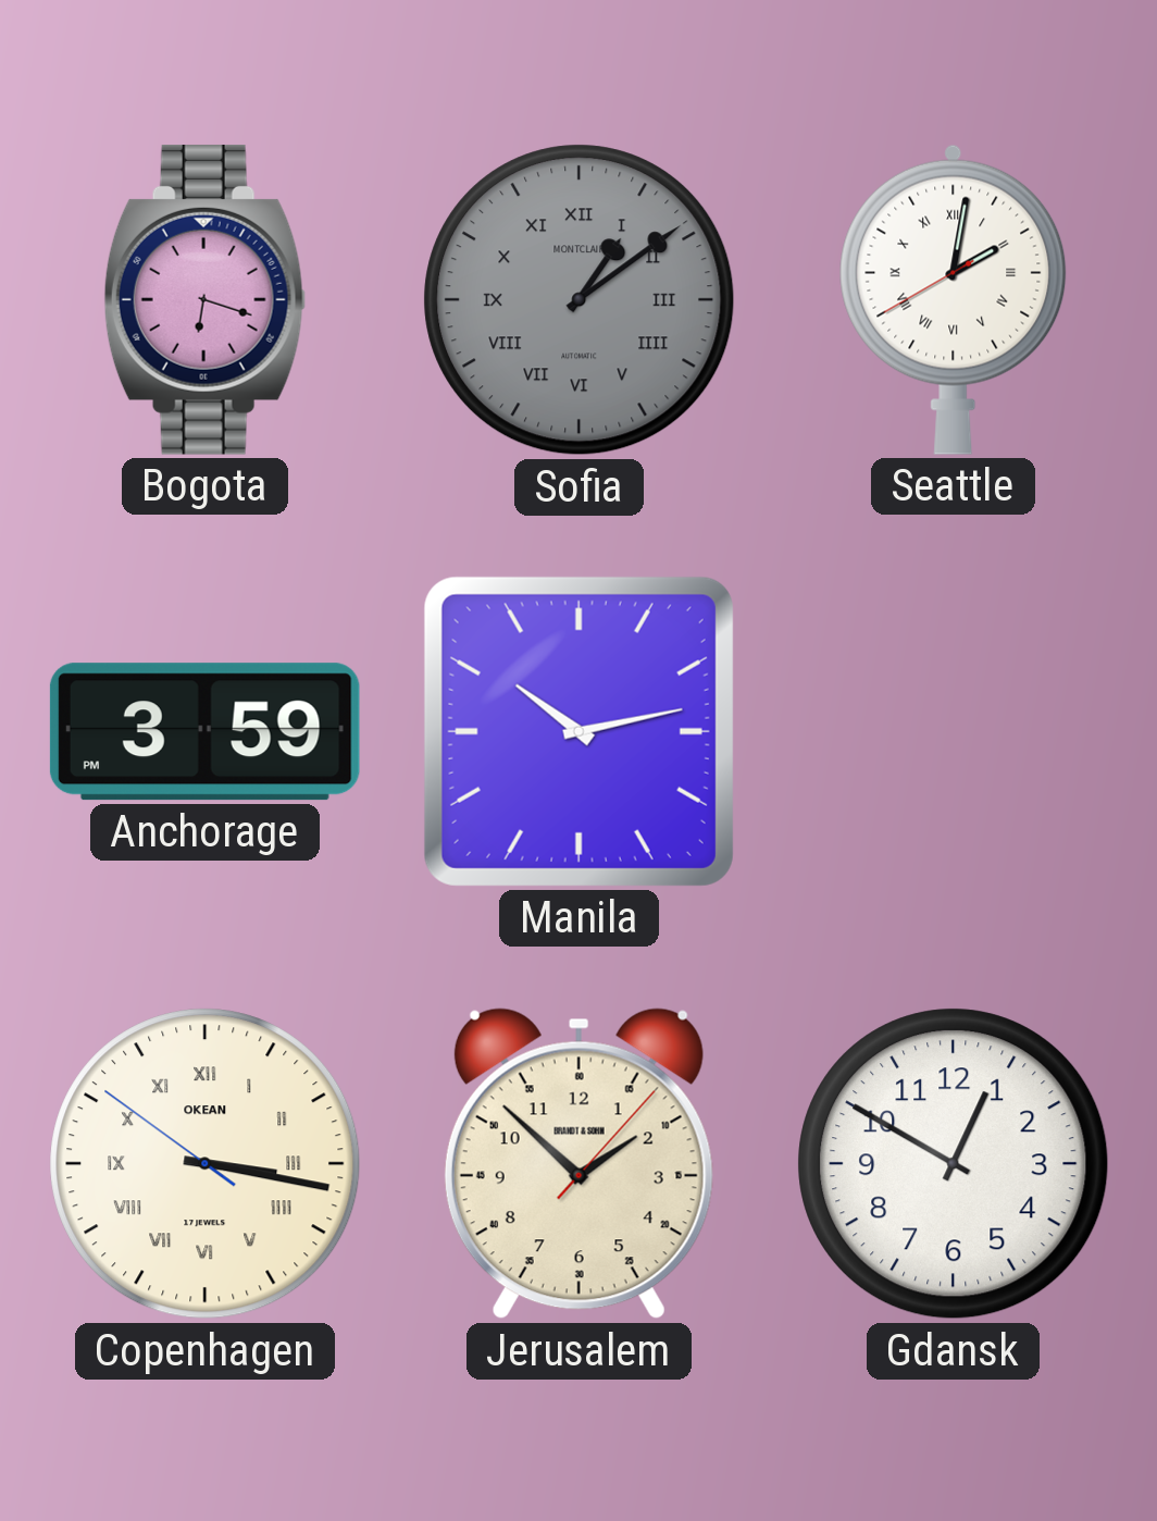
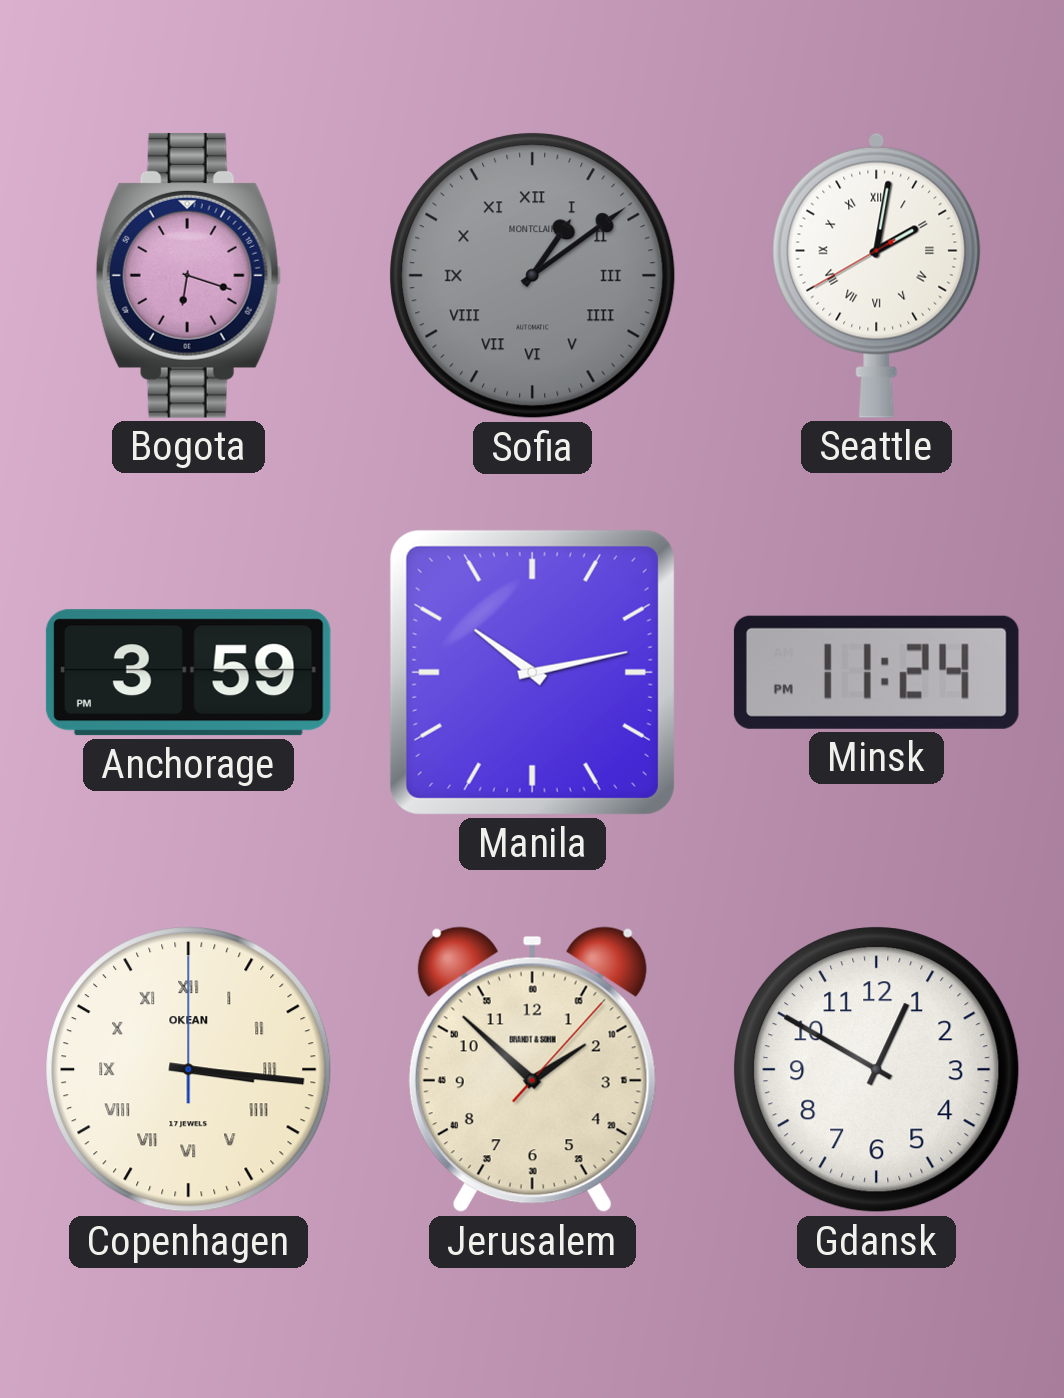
Minsk: none -> 11:24 (876, 672)
Copenhagen: 3:16:51 -> 3:16:00 (189, 1070)
